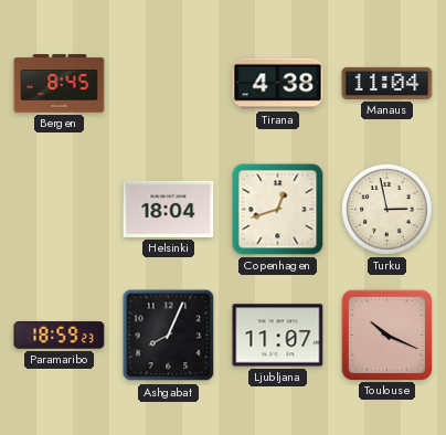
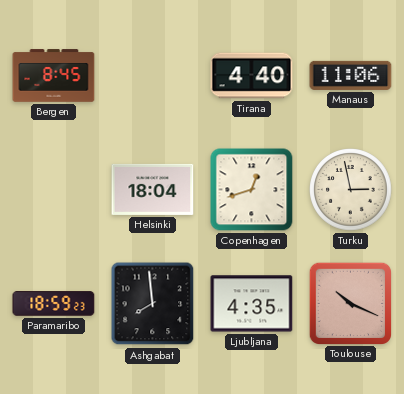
Tirana: 4:38 -> 4:40 (252, 76)
Manaus: 11:04 -> 11:06 (351, 75)
Ashgabat: 8:04 -> 7:59 (153, 304)
Ljubljana: 11:07 -> 4:35 (252, 304)
